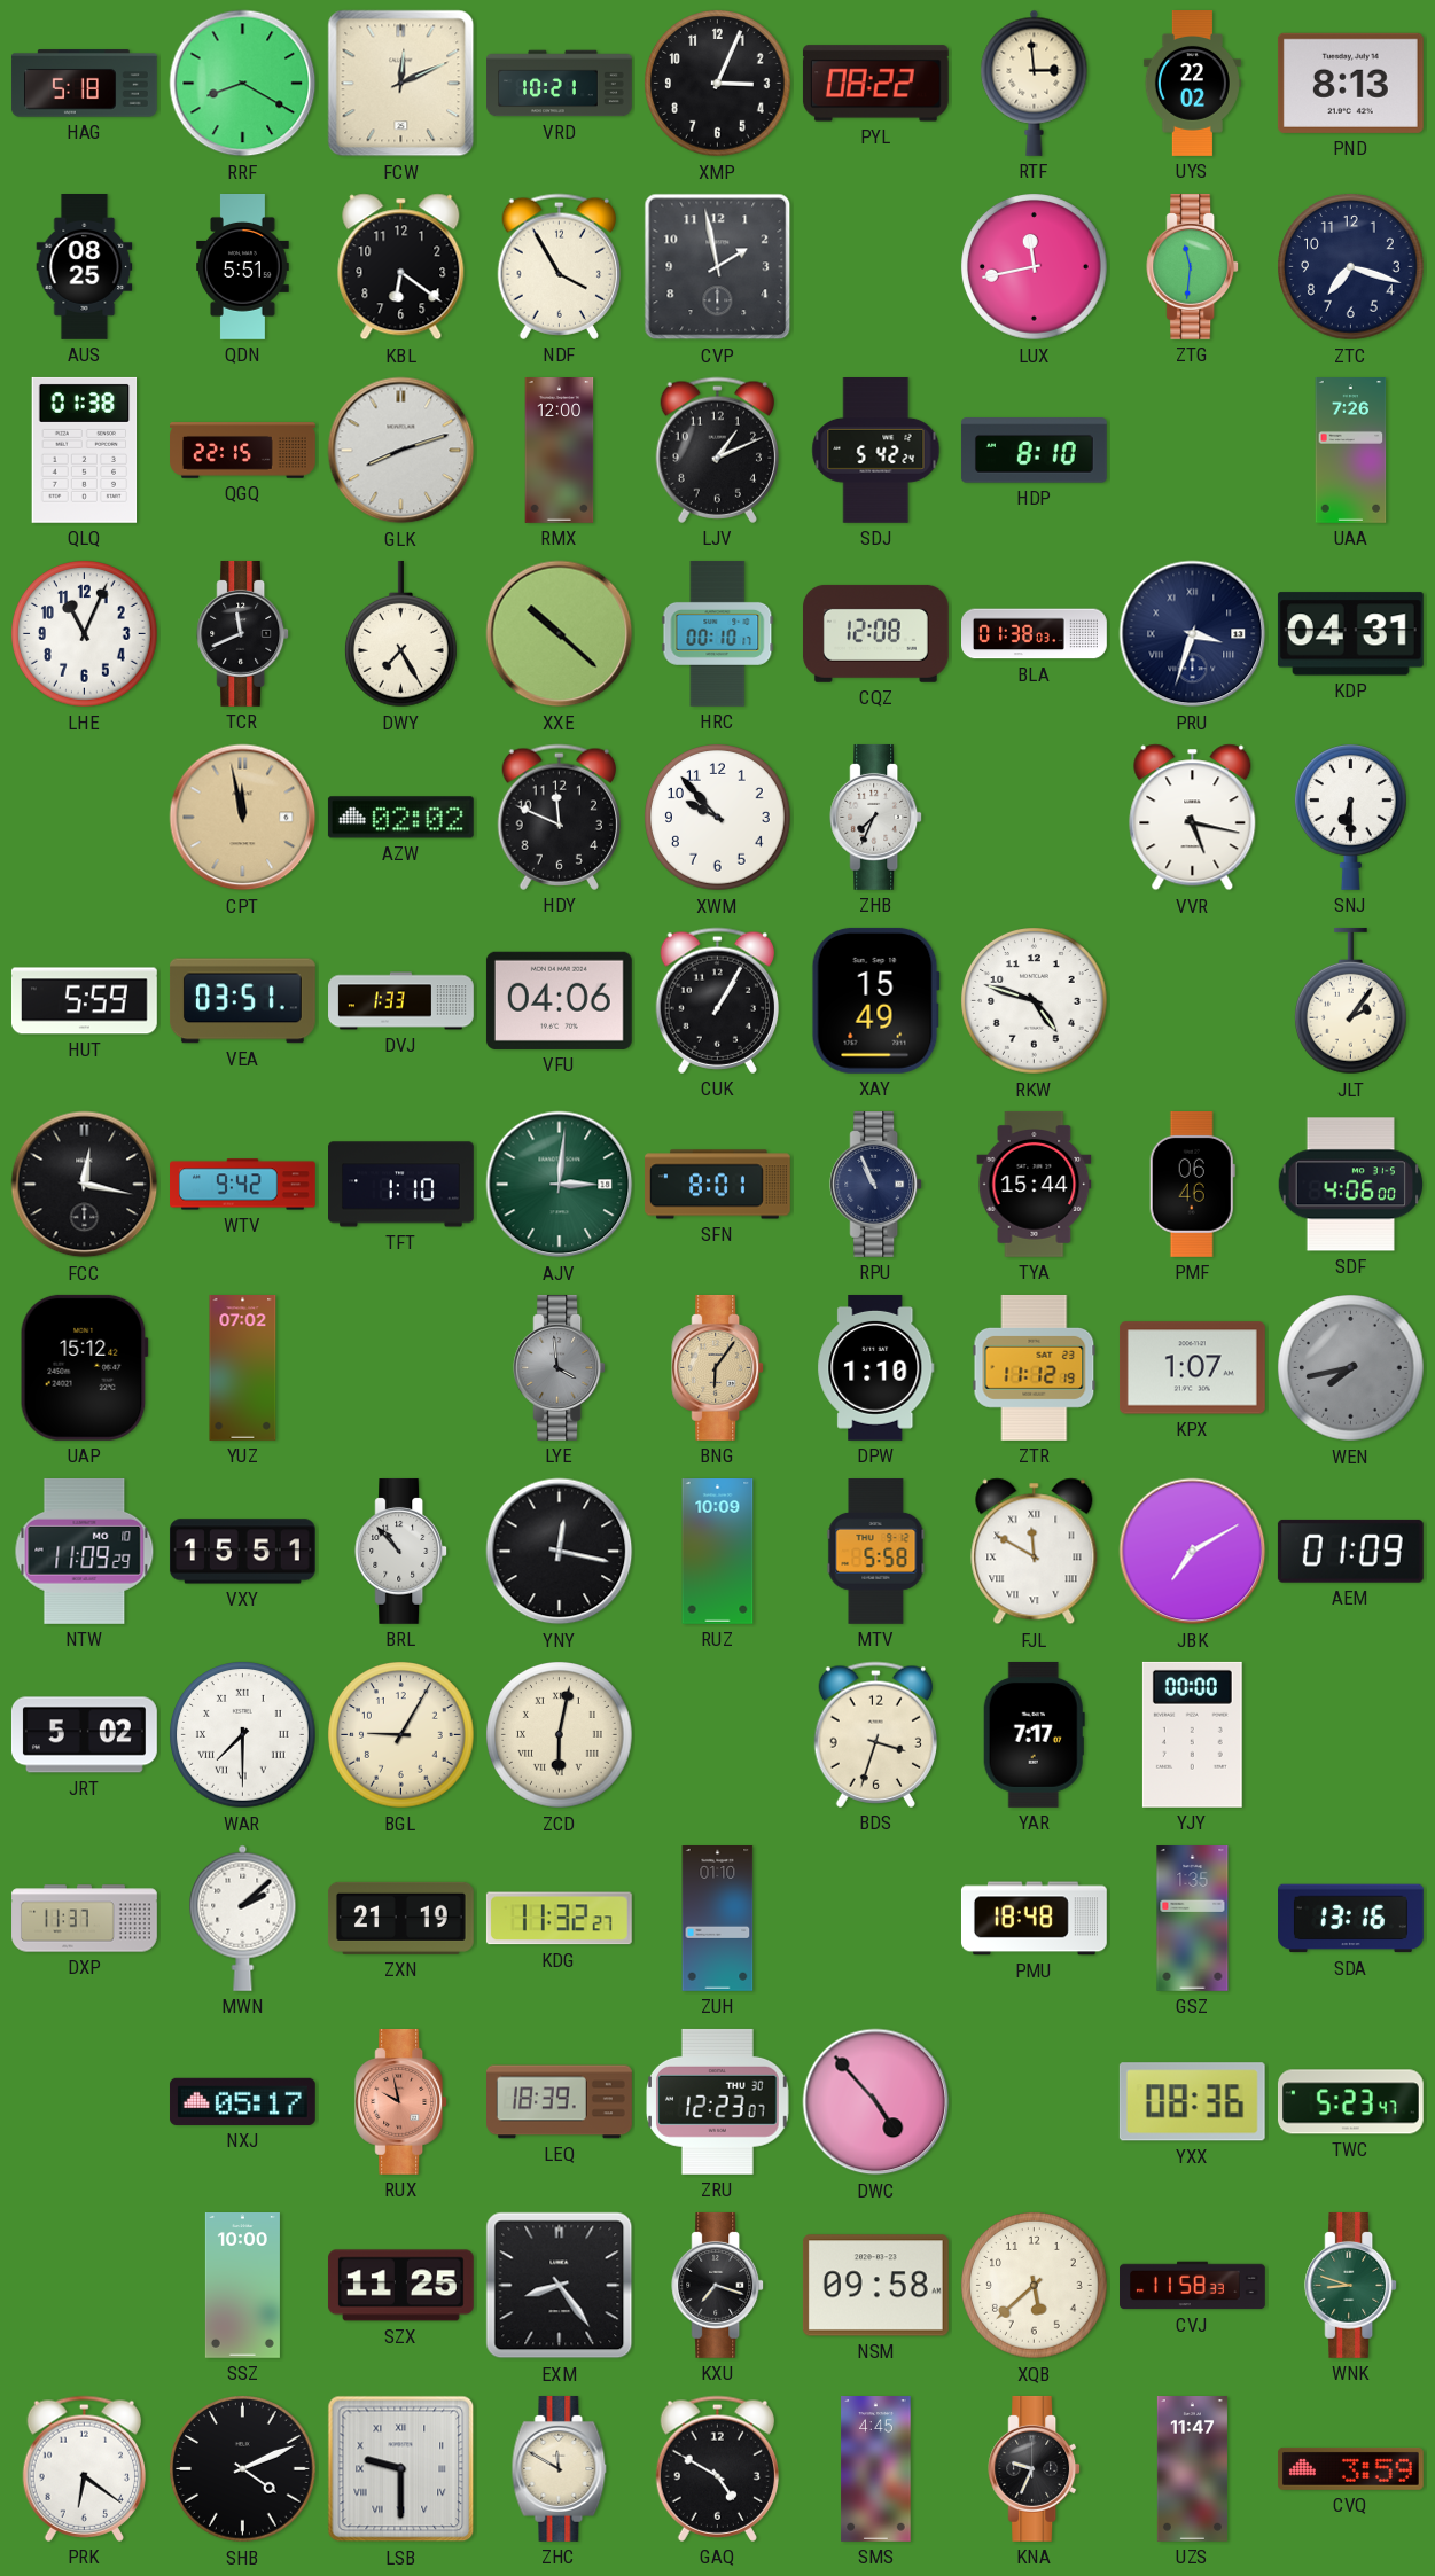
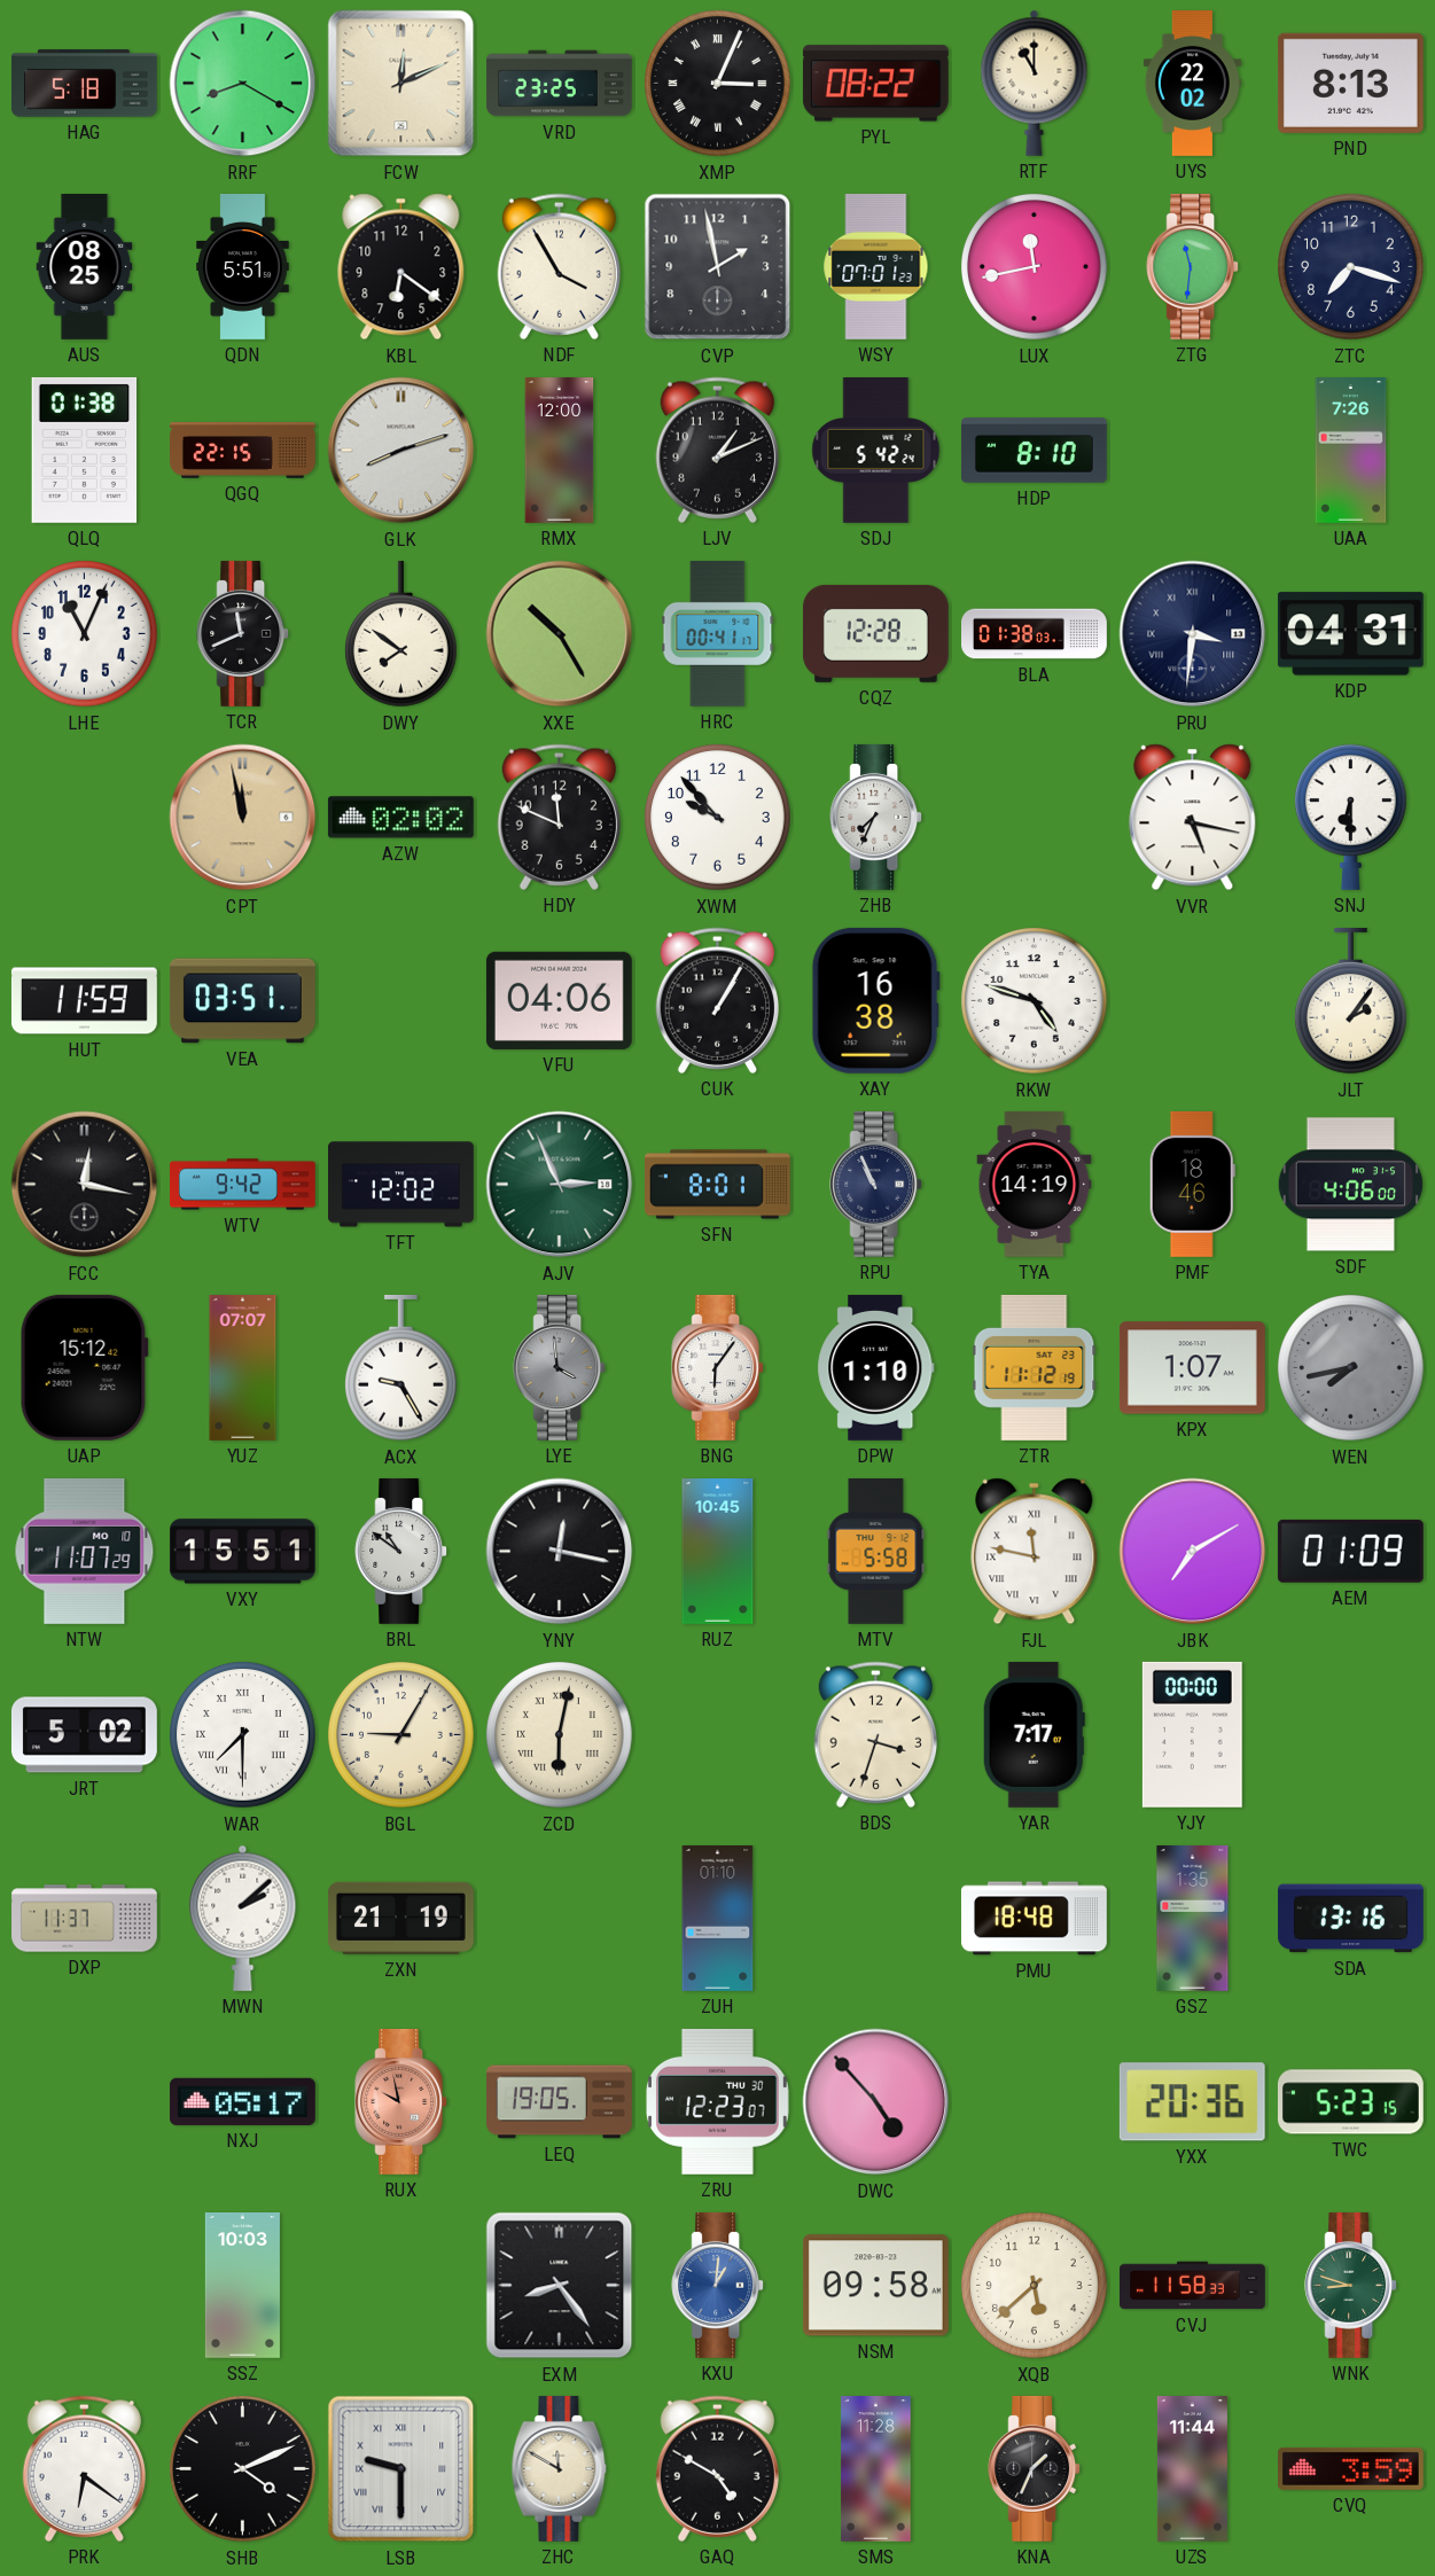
VRD: 10:21 -> 23:25 (560, 84)
XMP numerals: Arabic -> Roman (718, 84)
RTF: 2:59 -> 11:00 (1035, 83)
WSY: none -> 07:01 (876, 266)
DWY: 7:25 -> 7:51 (400, 634)
XXE: 10:22 -> 10:25 (560, 634)
HRC: 00:10 -> 00:41 (718, 633)
CQZ: 12:08 -> 12:28 (875, 633)
PRU: 3:33 -> 3:31 (1193, 634)
HUT: 5:59 -> 11:59 (84, 1001)
DVJ: 1:33 -> none (401, 1001)
XAY: 15:49 -> 16:38 (875, 1000)
TFT: 1:10 -> 12:02 (401, 1185)
AJV: 3:01 -> 2:56 (560, 1185)
TYA: 15:44 -> 14:19 (1035, 1184)
PMF: 06:46 -> 18:46 (1192, 1184)
YUZ: 07:02 -> 07:07 (243, 1368)
ACX: none -> 9:25 (400, 1368)
BNG dial: champagne -> white (718, 1367)
NTW: 11:09 -> 11:07 (85, 1551)
BRL: 10:53 -> 10:51 (401, 1551)
RUZ: 10:09 -> 10:45 (718, 1552)
FJL: 11:50 -> 11:47 (1035, 1552)
KDG: 11:32 -> none (559, 1919)
LEQ: 18:39 -> 19:05 (560, 2102)
YXX: 08:36 -> 20:36 (1192, 2102)
TWC: 5:23:47 -> 5:23:15 (1350, 2102)
SSZ: 10:00 -> 10:03 (242, 2286)
SZX: 11:25 -> none (400, 2286)
KXU: 7:18 -> 1:01 (718, 2285)
KXU dial: black -> blue (718, 2285)
SMS: 4:45 -> 11:28 (876, 2469)
KNA: 9:34 -> 1:34 (1035, 2468)
UZS: 11:47 -> 11:44 (1192, 2469)
